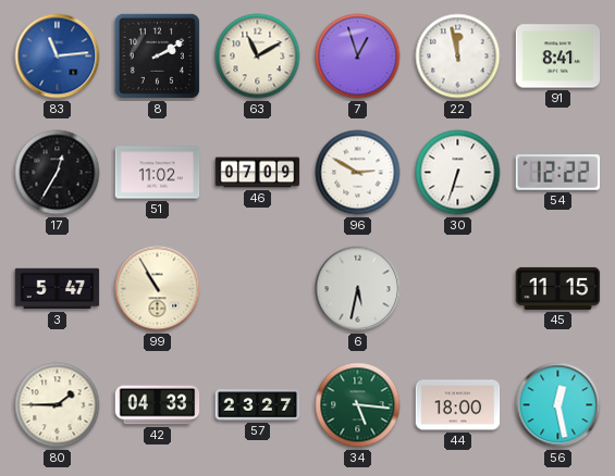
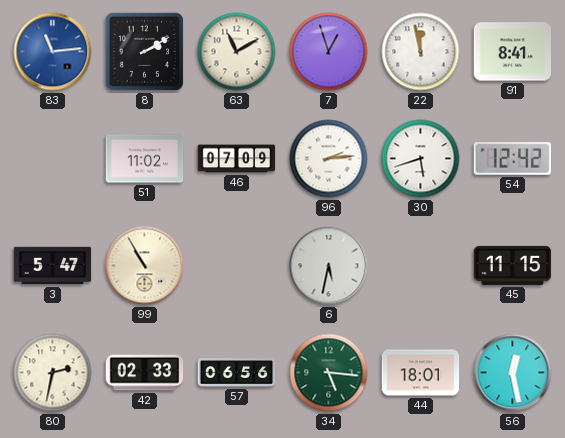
17: 12:35 -> none (58, 173)
96: 2:50 -> 2:14 (329, 159)
30: 6:33 -> 5:42 (421, 159)
54: 12:22 -> 12:42 (513, 159)
80: 1:45 -> 2:32 (53, 373)
42: 04:33 -> 02:33 (145, 373)
57: 23:27 -> 06:56 (237, 373)
44: 18:00 -> 18:01 (421, 373)
